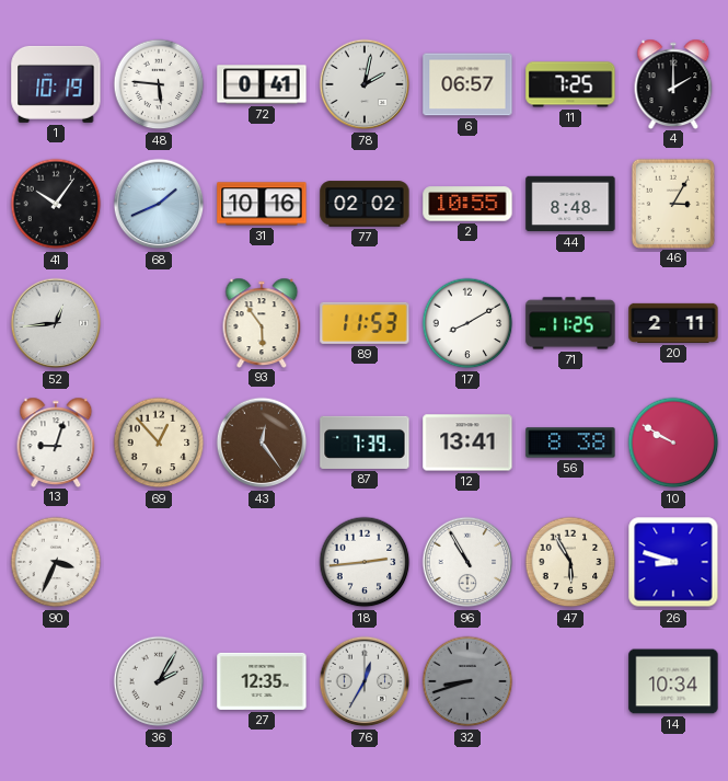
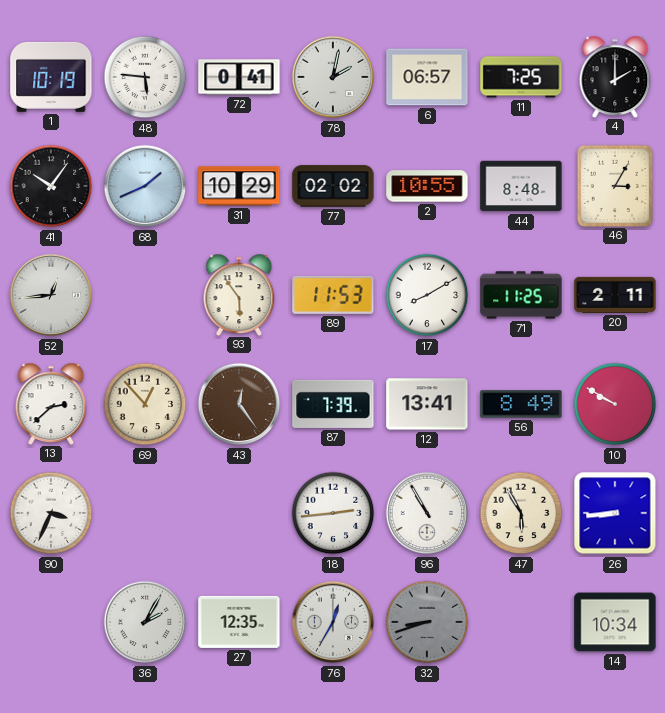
31: 10:16 -> 10:29 (239, 186)
13: 9:03 -> 2:38 (51, 403)
56: 8:38 -> 8:49 (521, 404)
26: 8:48 -> 8:44 (615, 513)
